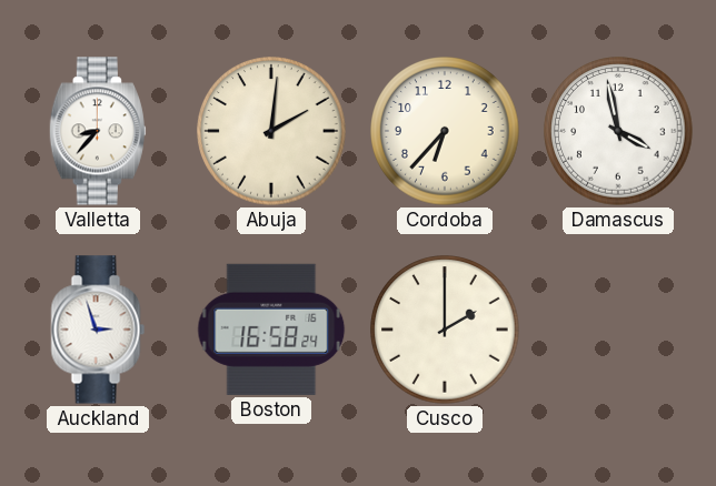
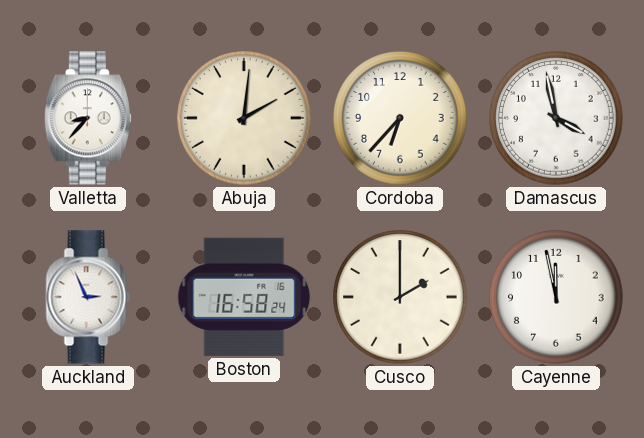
Auckland: 2:57 -> 2:56 (88, 297)
Cayenne: none -> 11:58 (556, 297)
